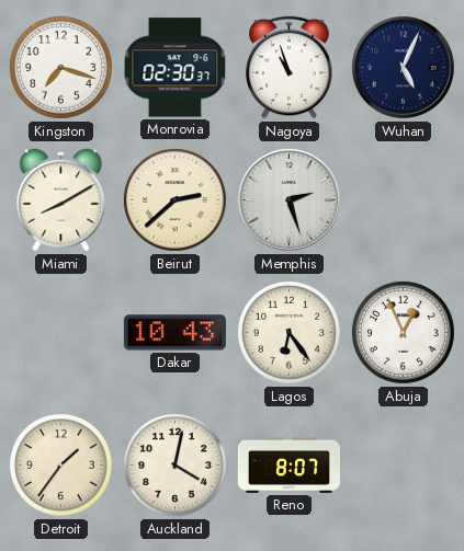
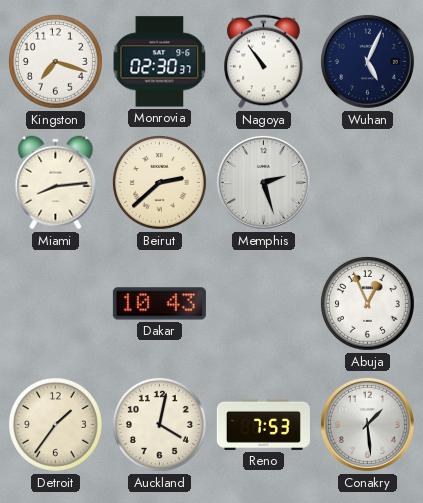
Nagoya: 10:57 -> 10:54 (264, 62)
Miami: 8:10 -> 8:14 (56, 183)
Lagos: 6:24 -> none (288, 332)
Reno: 8:07 -> 7:53 (263, 424)
Conakry: none -> 1:29 (367, 424)
